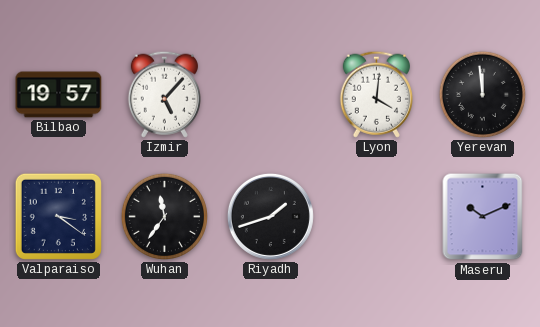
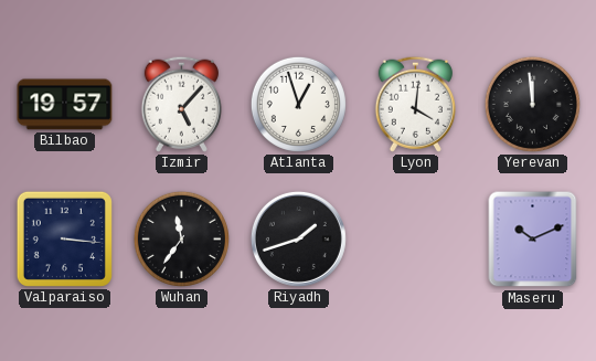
Atlanta: none -> 12:57 (298, 104)
Valparaiso: 3:21 -> 3:16 (64, 238)
